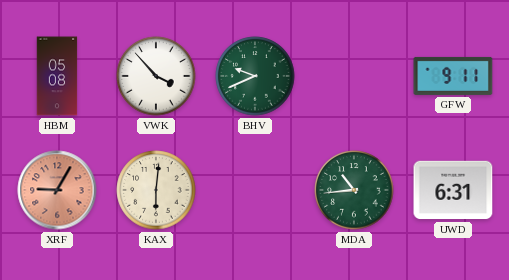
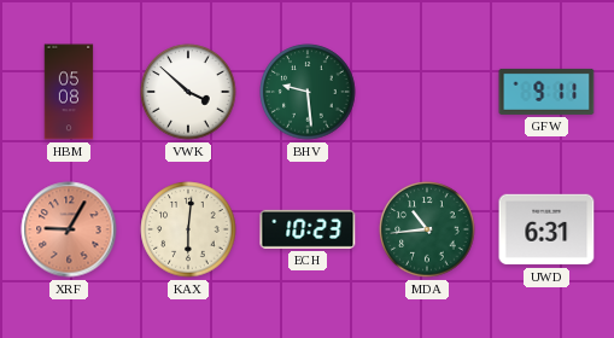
VWK: 3:53 -> 3:52 (188, 92)
BHV: 9:41 -> 9:29 (308, 92)
ECH: none -> 10:23 (308, 229)
